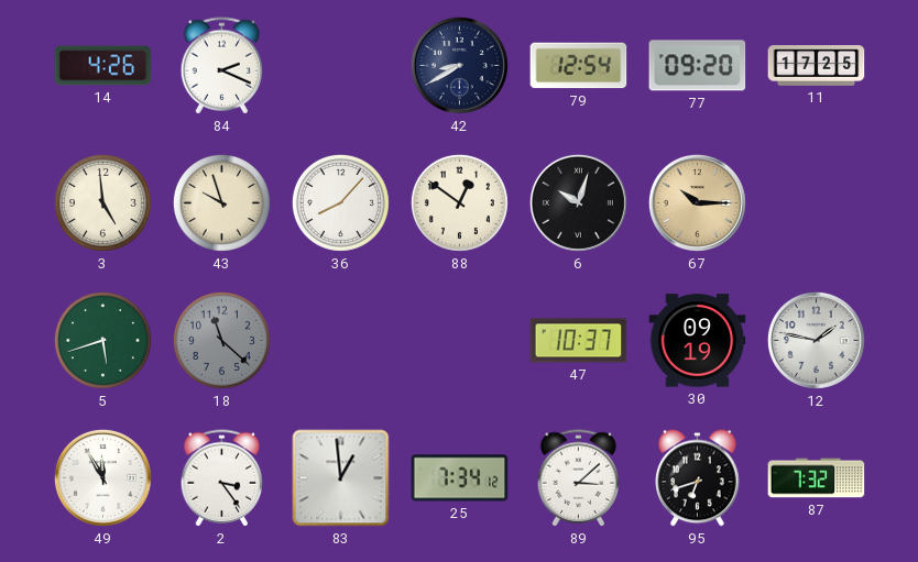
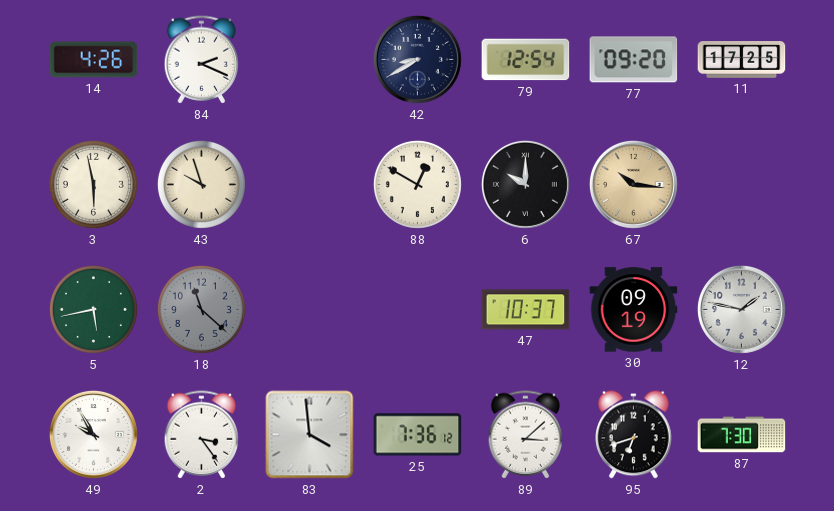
3: 4:59 -> 5:58 (93, 184)
36: 8:07 -> none (340, 202)
88: 12:51 -> 12:50 (417, 184)
6: 10:03 -> 10:00 (525, 184)
67: 10:15 -> 10:16 (633, 184)
5: 5:42 -> 5:43 (93, 309)
49: 11:55 -> 9:55 (93, 434)
83: 12:59 -> 3:59 (310, 435)
25: 7:34 -> 7:36 (418, 435)
87: 7:32 -> 7:30 (742, 435)
